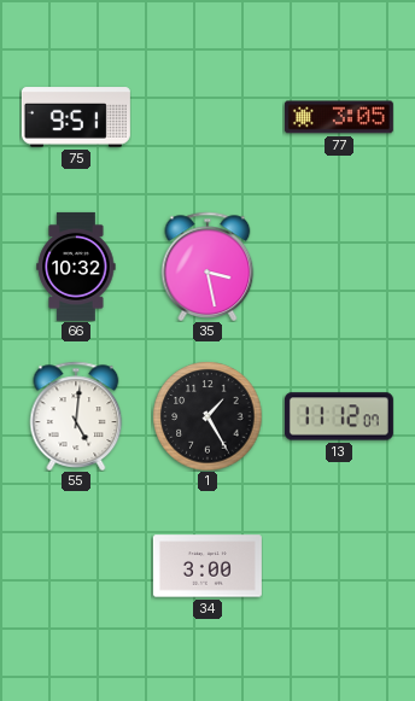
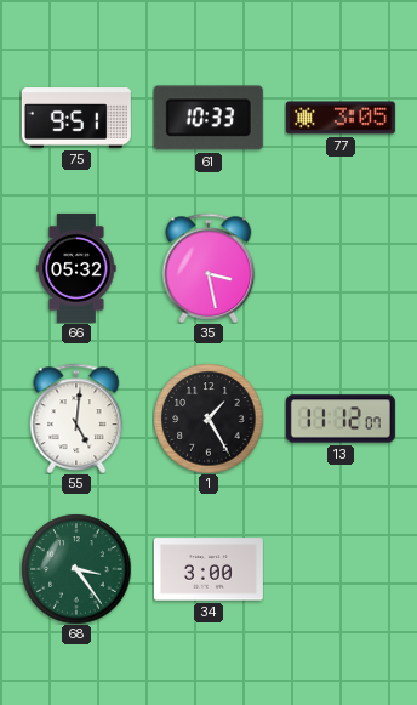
61: none -> 10:33 (208, 118)
66: 10:32 -> 05:32 (76, 268)
68: none -> 3:24 (76, 569)
